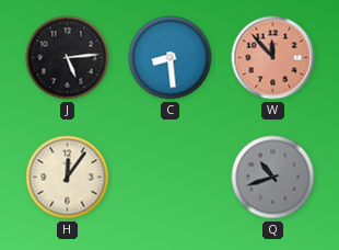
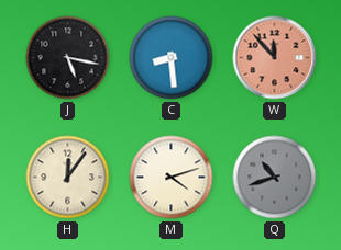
J: 5:14 -> 5:17 (68, 58)
M: none -> 4:12 (172, 178)
